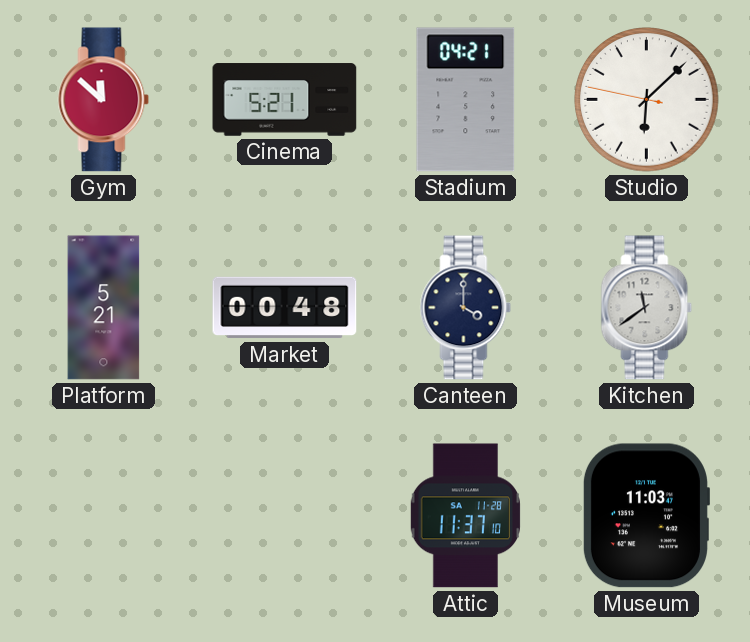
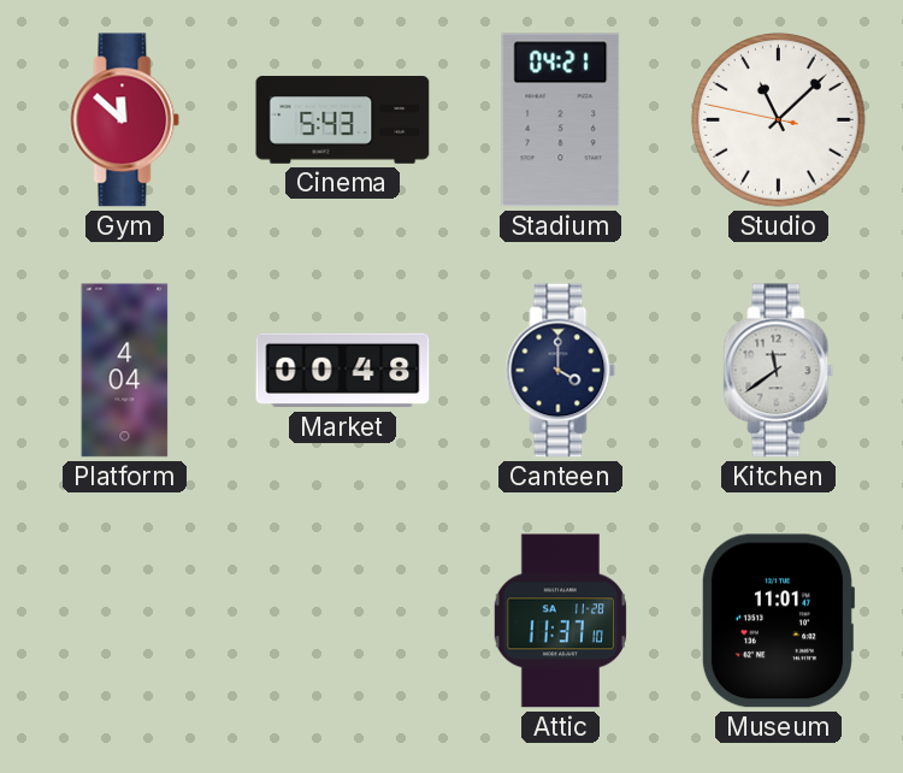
Cinema: 5:21 -> 5:43 (343, 120)
Studio: 6:07 -> 11:07 (779, 120)
Platform: 5:21 -> 4:04 (125, 371)
Museum: 11:03 -> 11:01 (778, 621)
